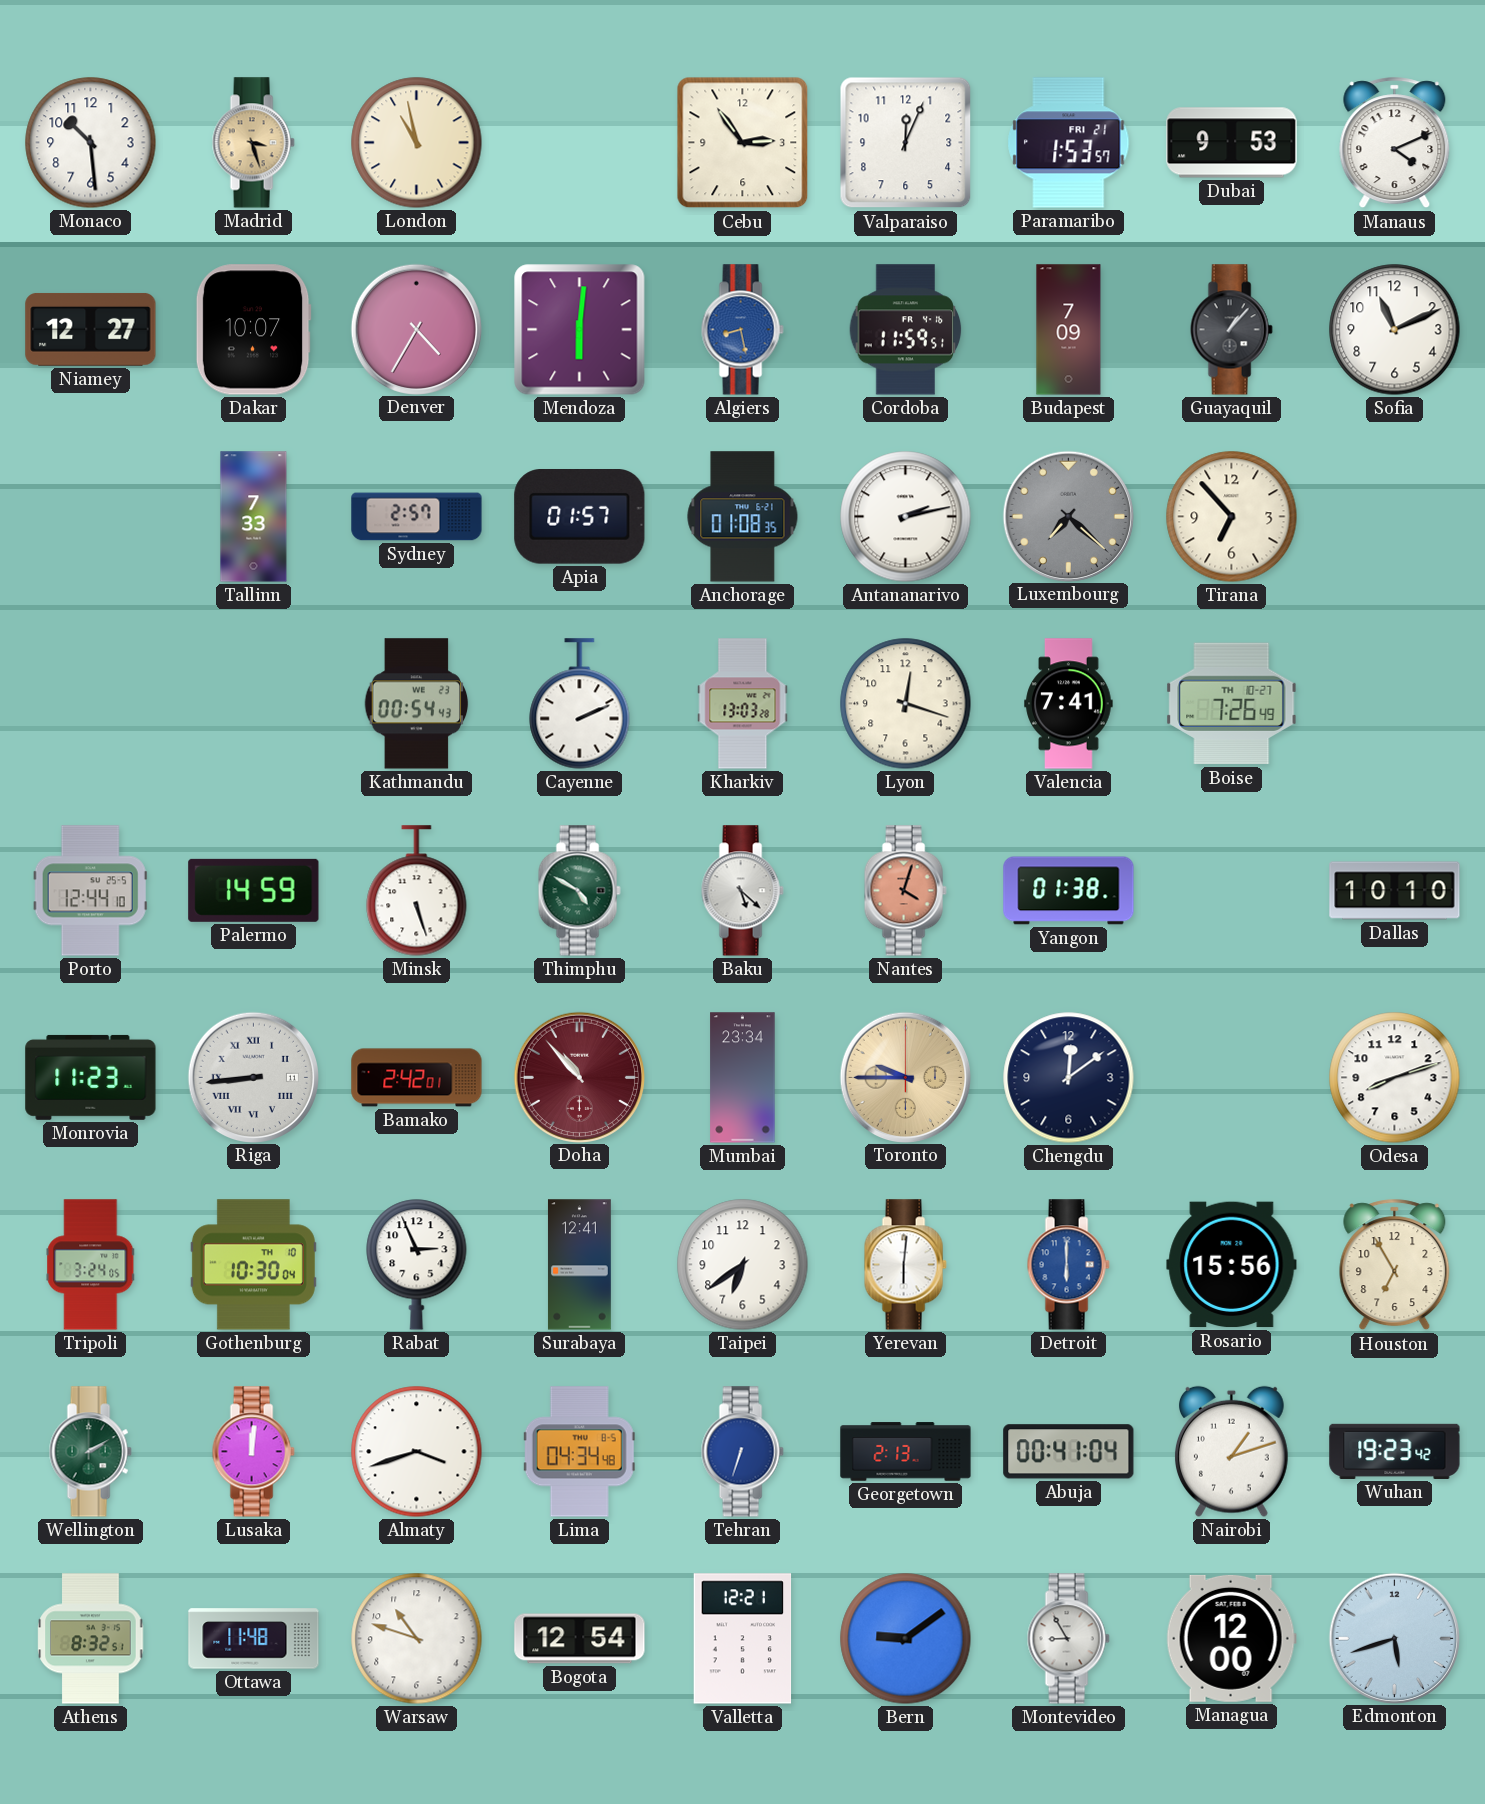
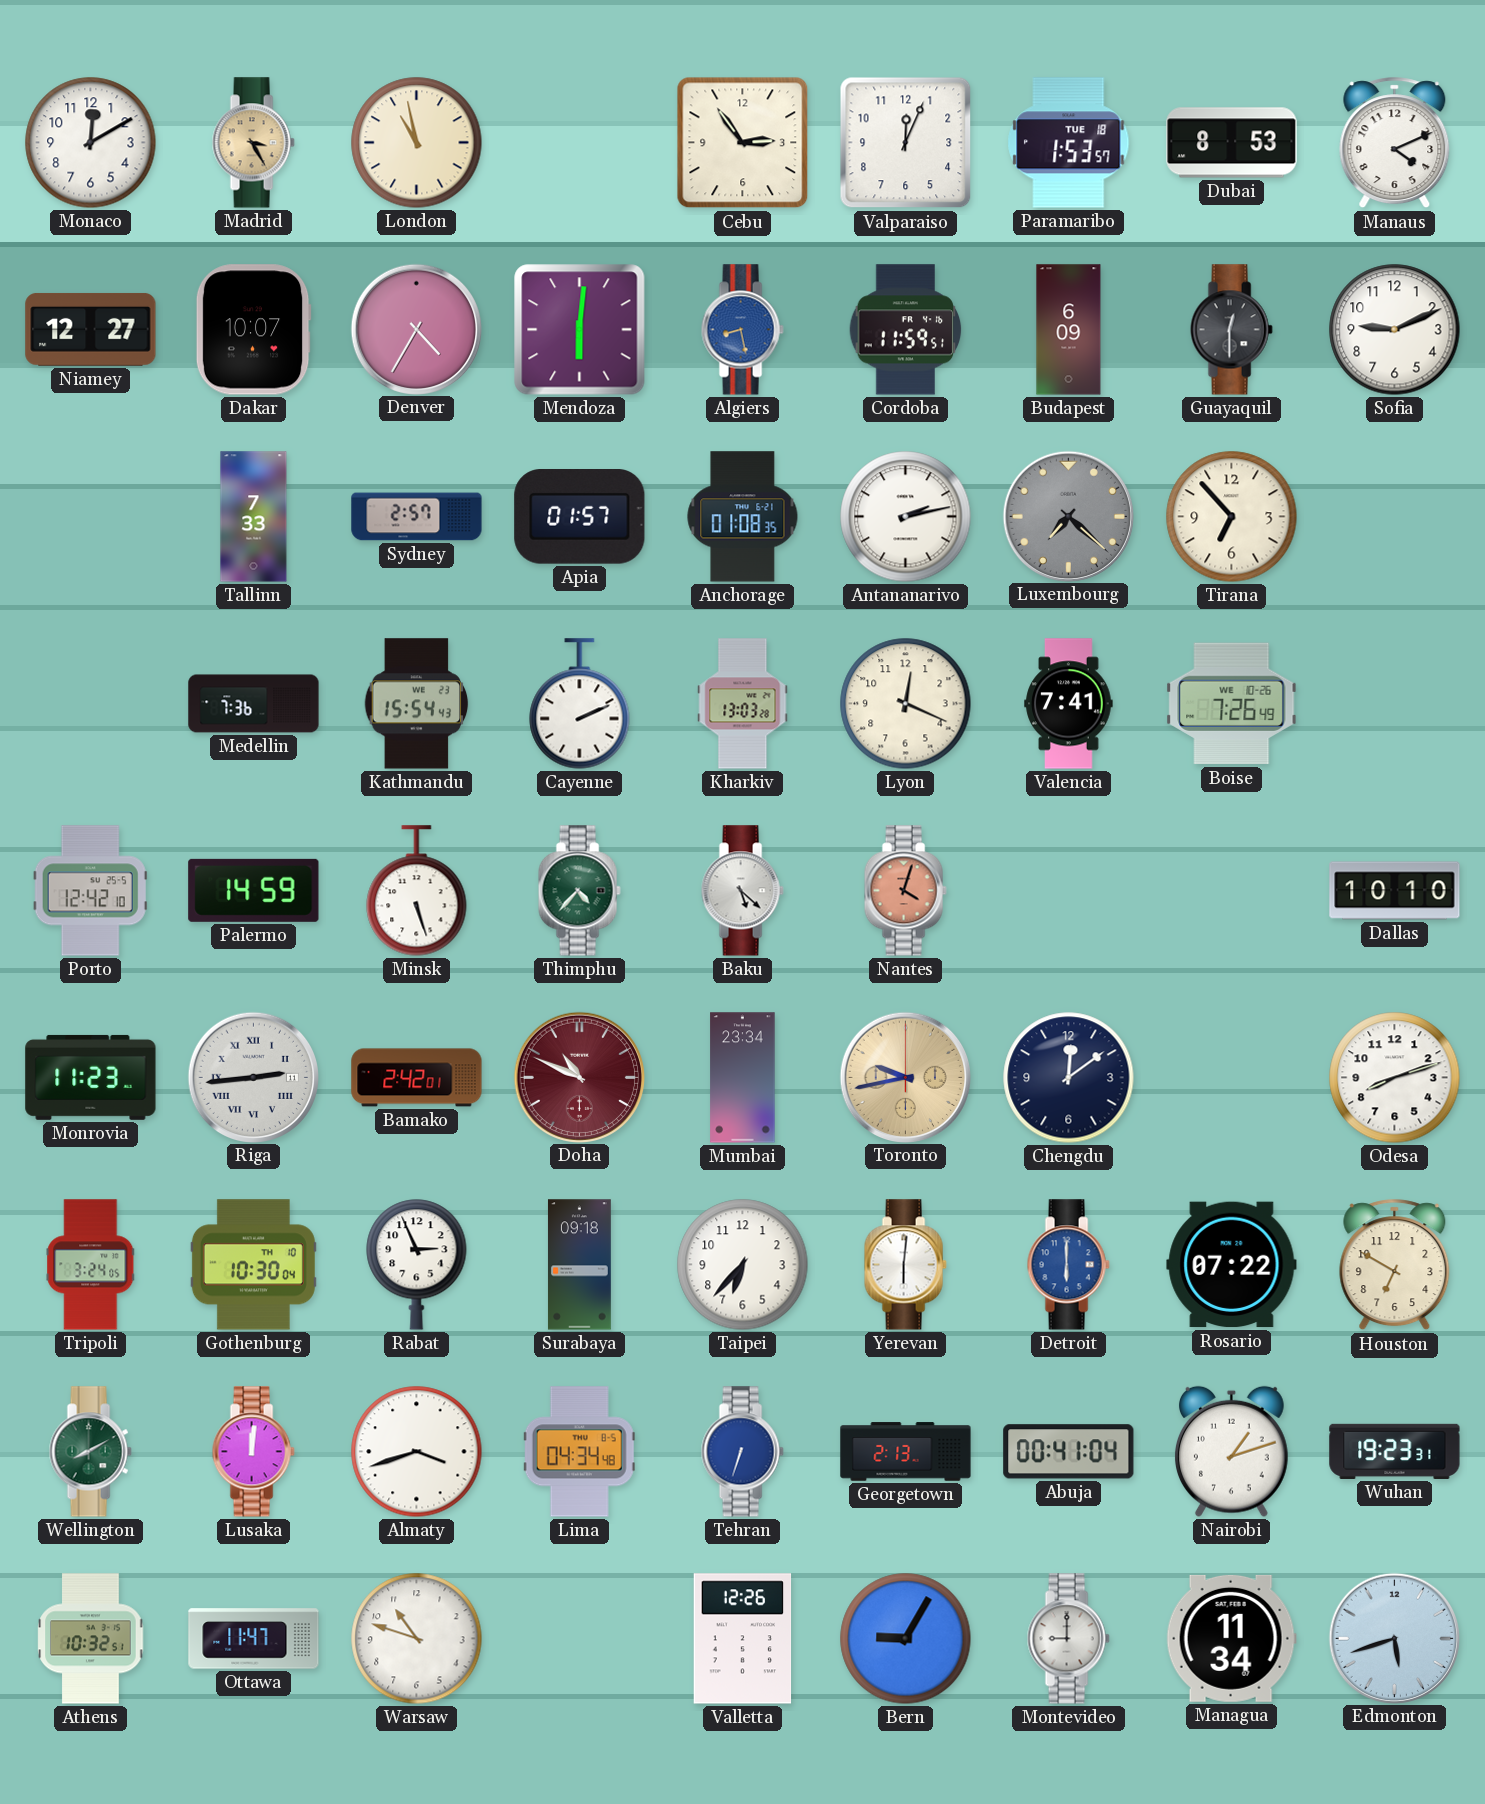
Monaco: 10:29 -> 12:10 (91, 143)
Madrid: 3:27 -> 3:25 (253, 143)
Paramaribo date: FRI 21 -> TUE 18 (1069, 143)
Dubai: 9:53 -> 8:53 (1232, 143)
Budapest: 7:09 -> 6:09 (1069, 330)
Guayaquil: 1:07 -> 12:30 (1231, 330)
Sofia: 11:11 -> 9:11 (1395, 330)
Medellin: none -> 7:36 (254, 704)
Kathmandu: 00:54 -> 15:54 (417, 704)
Lyon: 12:18 -> 12:19 (906, 704)
Boise date: TH 10-27 -> WE 10-26 (1232, 704)
Porto: 12:44 -> 12:42 (90, 891)
Thimphu: 4:50 -> 4:37 (579, 891)
Yangon: 01:38 -> none (1069, 891)
Riga: 8:44 -> 2:44 (253, 1077)
Doha: 10:53 -> 10:49 (579, 1077)
Toronto: 9:45 -> 9:43 (905, 1077)
Surabaya: 12:41 -> 09:18 (579, 1265)
Taipei: 6:39 -> 6:37 (743, 1265)
Rosario: 15:56 -> 07:22 (1232, 1265)
Houston: 6:55 -> 6:50 (1395, 1265)
Wellington: 2:10 -> 8:10 (90, 1452)
Wuhan: 19:23:42 -> 19:23:31 (1395, 1451)
Athens: 8:32 -> 10:32 (91, 1639)
Ottawa: 11:48 -> 11:47 (254, 1639)
Bogota: 12:54 -> none (580, 1639)
Valletta: 12:21 -> 12:26 (743, 1639)
Bern: 9:09 -> 9:05 (906, 1639)
Montevideo: 8:55 -> 9:00 (1068, 1639)
Managua: 12:00 -> 11:34 (1231, 1638)
